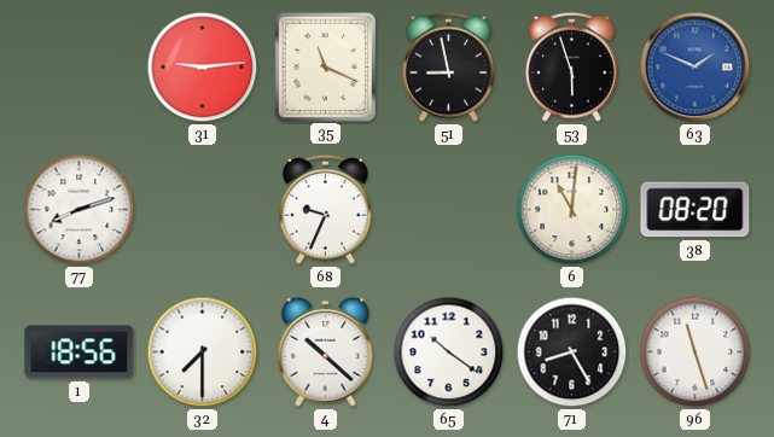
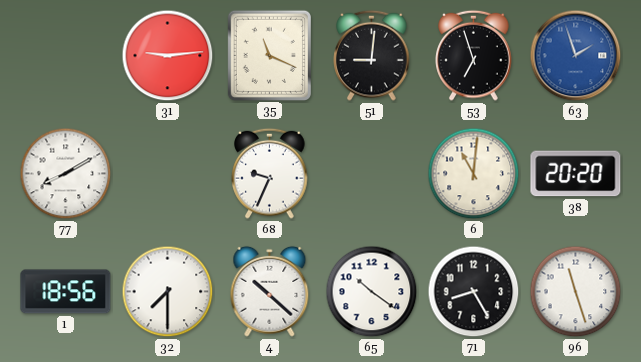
51: 8:58 -> 9:01 (372, 55)
53: 5:57 -> 6:57 (474, 55)
63: 1:49 -> 1:57 (576, 56)
77: 8:12 -> 8:10 (66, 174)
38: 08:20 -> 20:20 (576, 174)
